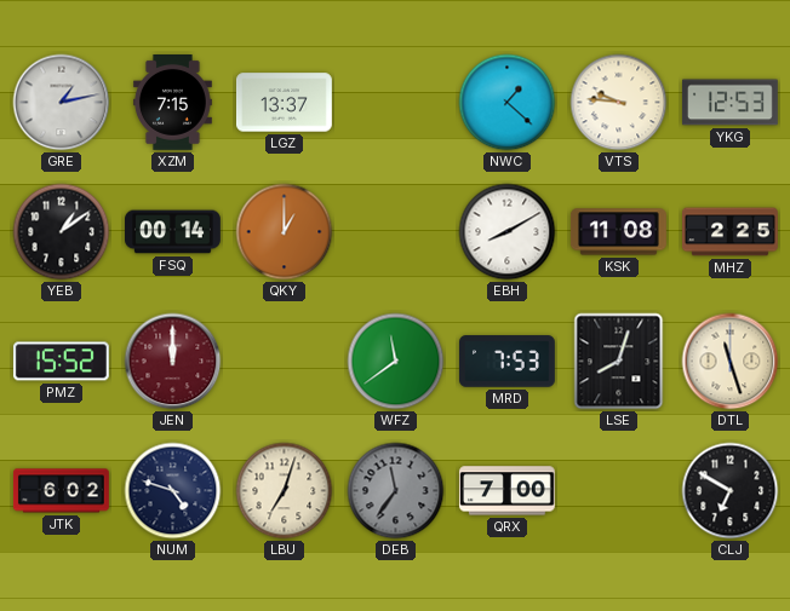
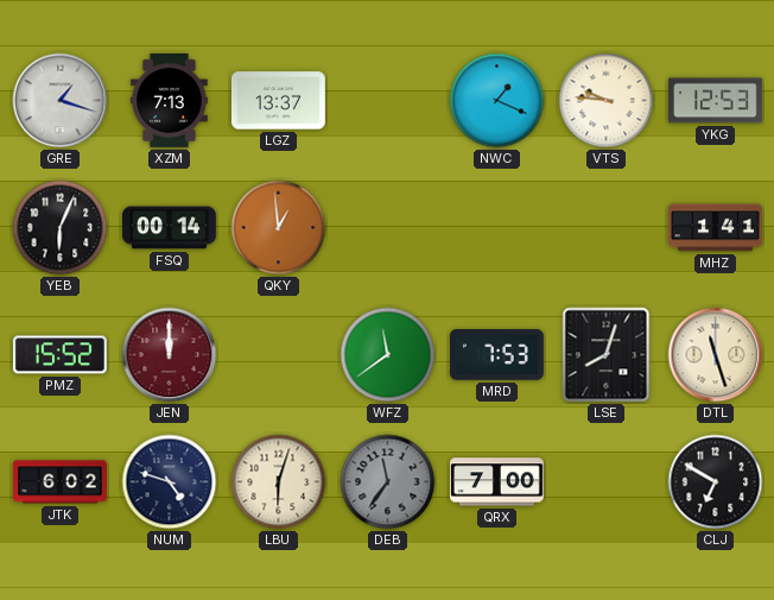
GRE: 1:13 -> 1:18 (61, 101)
XZM: 7:15 -> 7:13 (170, 101)
NWC: 1:22 -> 1:19 (497, 101)
YEB: 1:09 -> 6:04 (61, 228)
QKY: 1:00 -> 12:59 (279, 228)
EBH: 8:10 -> none (508, 232)
KSK: 11:08 -> none (618, 232)
MHZ: 2:25 -> 1:41 (716, 228)
LBU: 7:03 -> 6:03 (279, 482)
